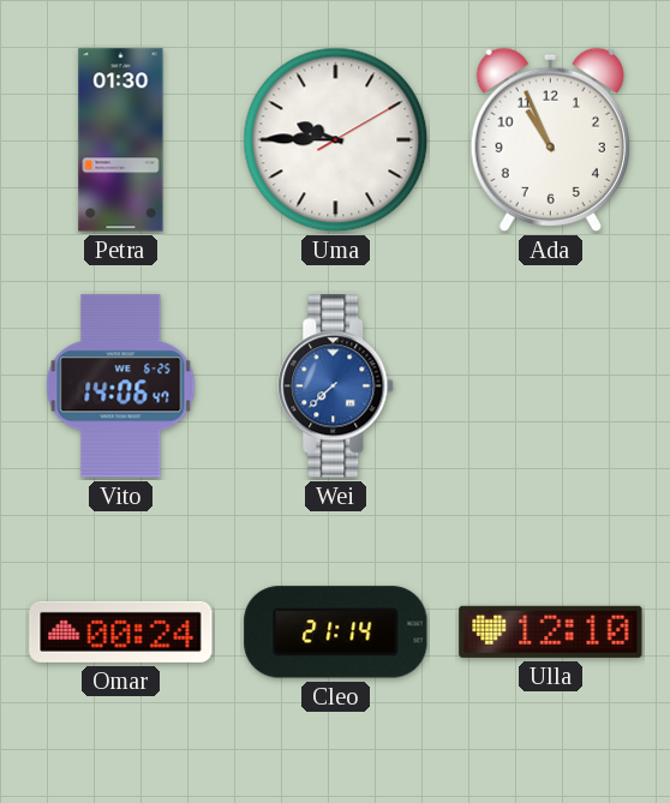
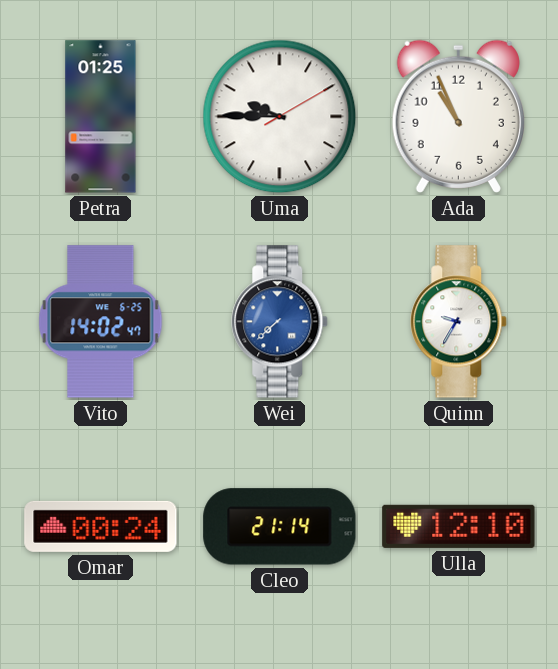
Petra: 01:30 -> 01:25 (101, 117)
Vito: 14:06 -> 14:02 (101, 322)
Quinn: none -> 9:35 (459, 322)
